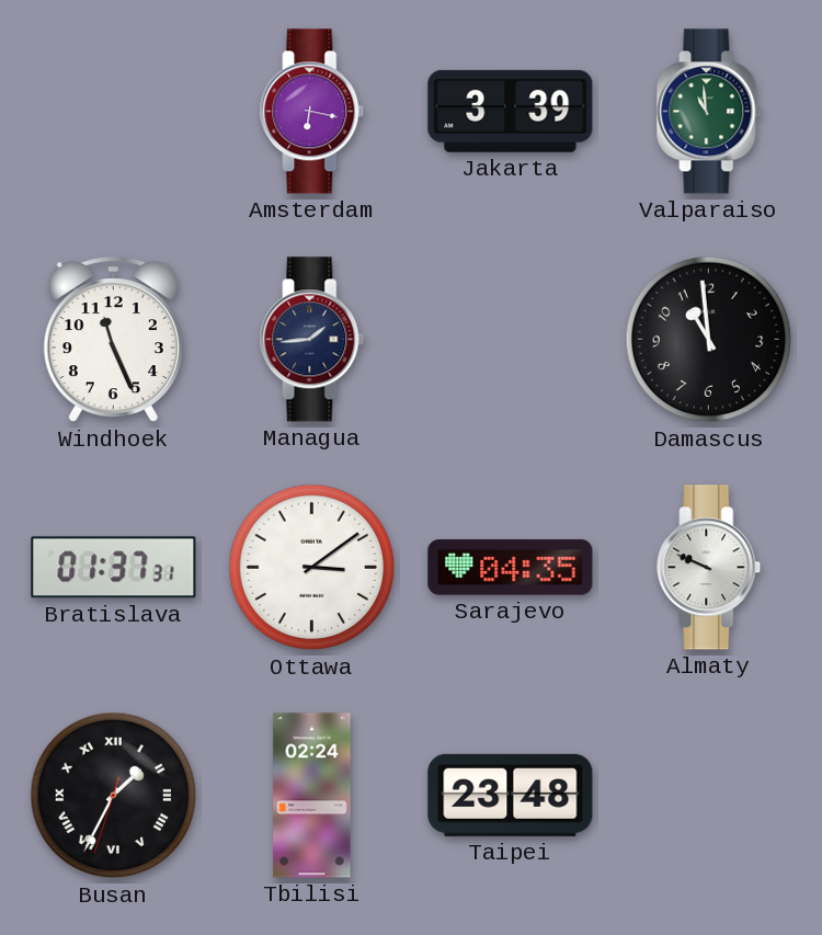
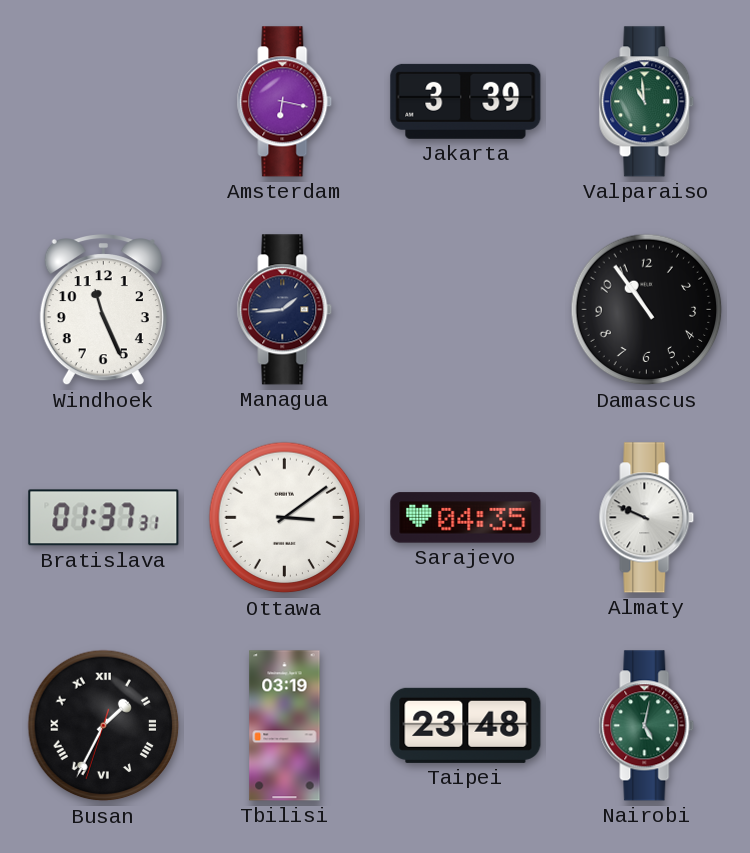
Damascus: 10:59 -> 10:54 (647, 310)
Tbilisi: 02:24 -> 03:19 (285, 726)
Nairobi: none -> 5:02 (647, 726)
